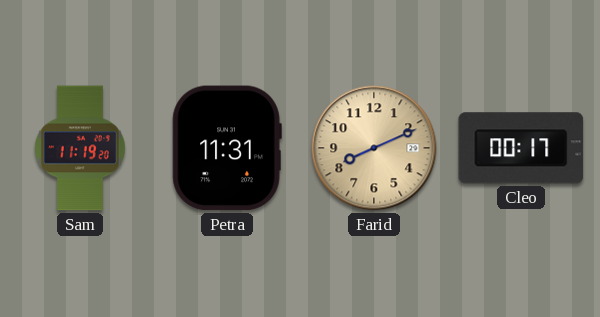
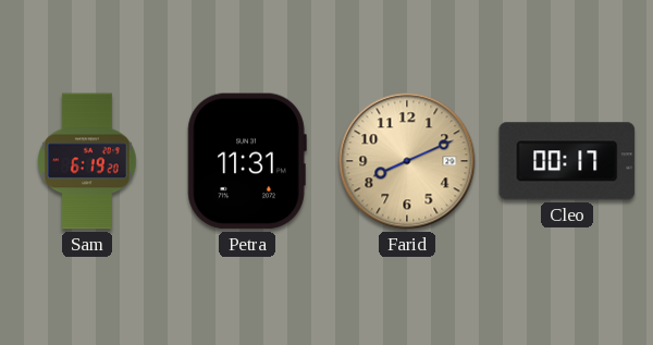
Sam: 11:19 -> 6:19 (88, 161)
